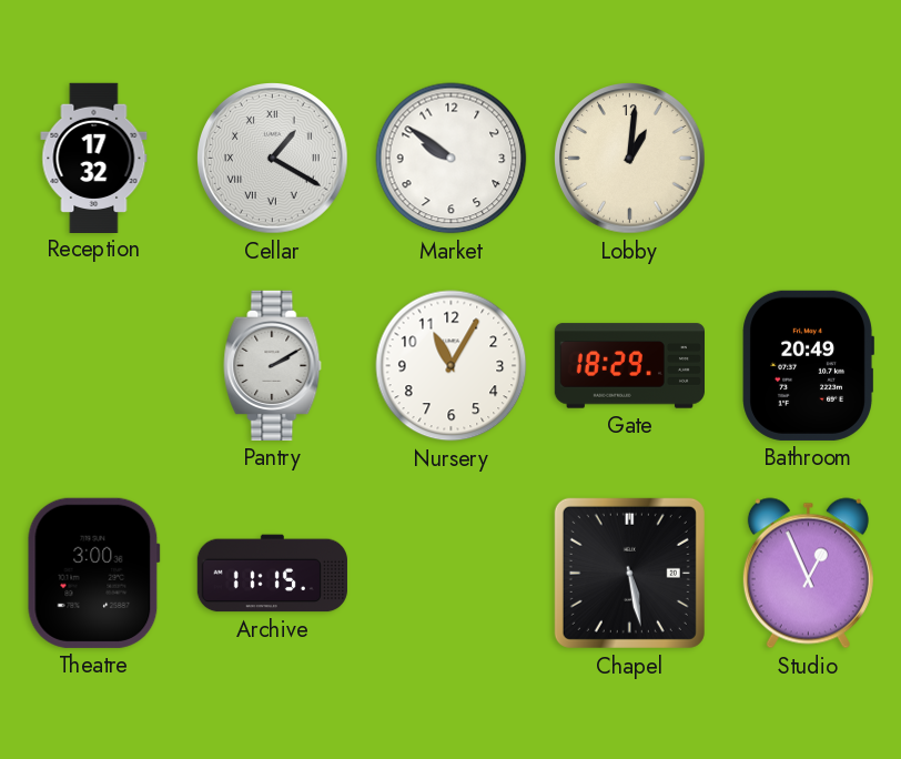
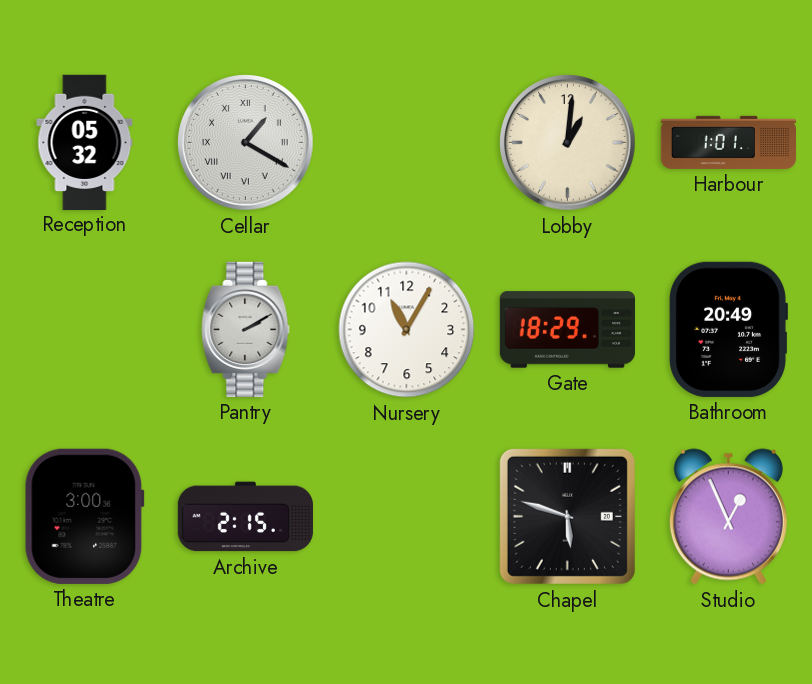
Reception: 17:32 -> 05:32 (85, 142)
Market: 9:51 -> none (452, 159)
Harbour: none -> 1:01 (728, 142)
Archive: 11:15 -> 2:15 (245, 517)
Chapel: 5:28 -> 5:48 (567, 516)
